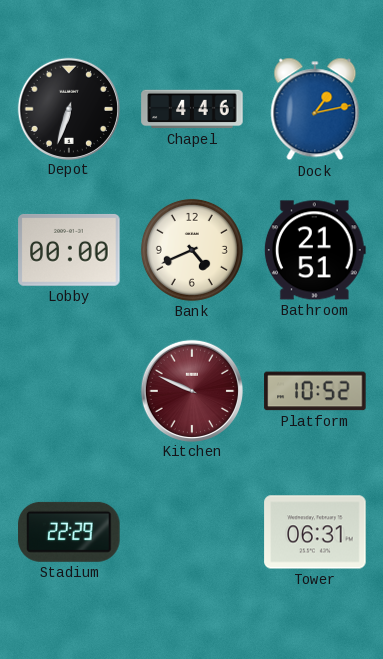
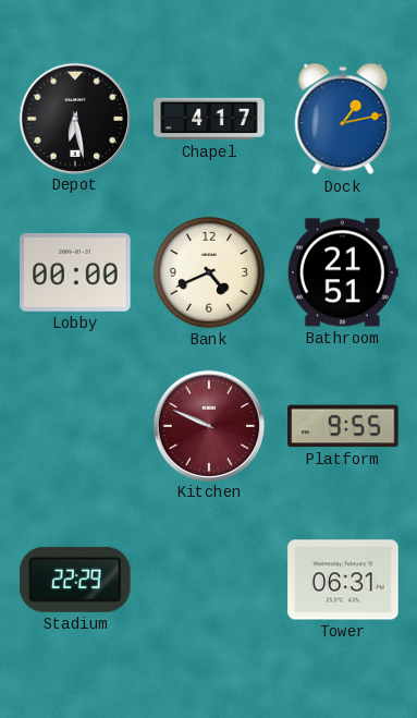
Depot: 6:33 -> 6:28 (74, 118)
Chapel: 4:46 -> 4:17 (209, 119)
Platform: 10:52 -> 9:55 (343, 426)
